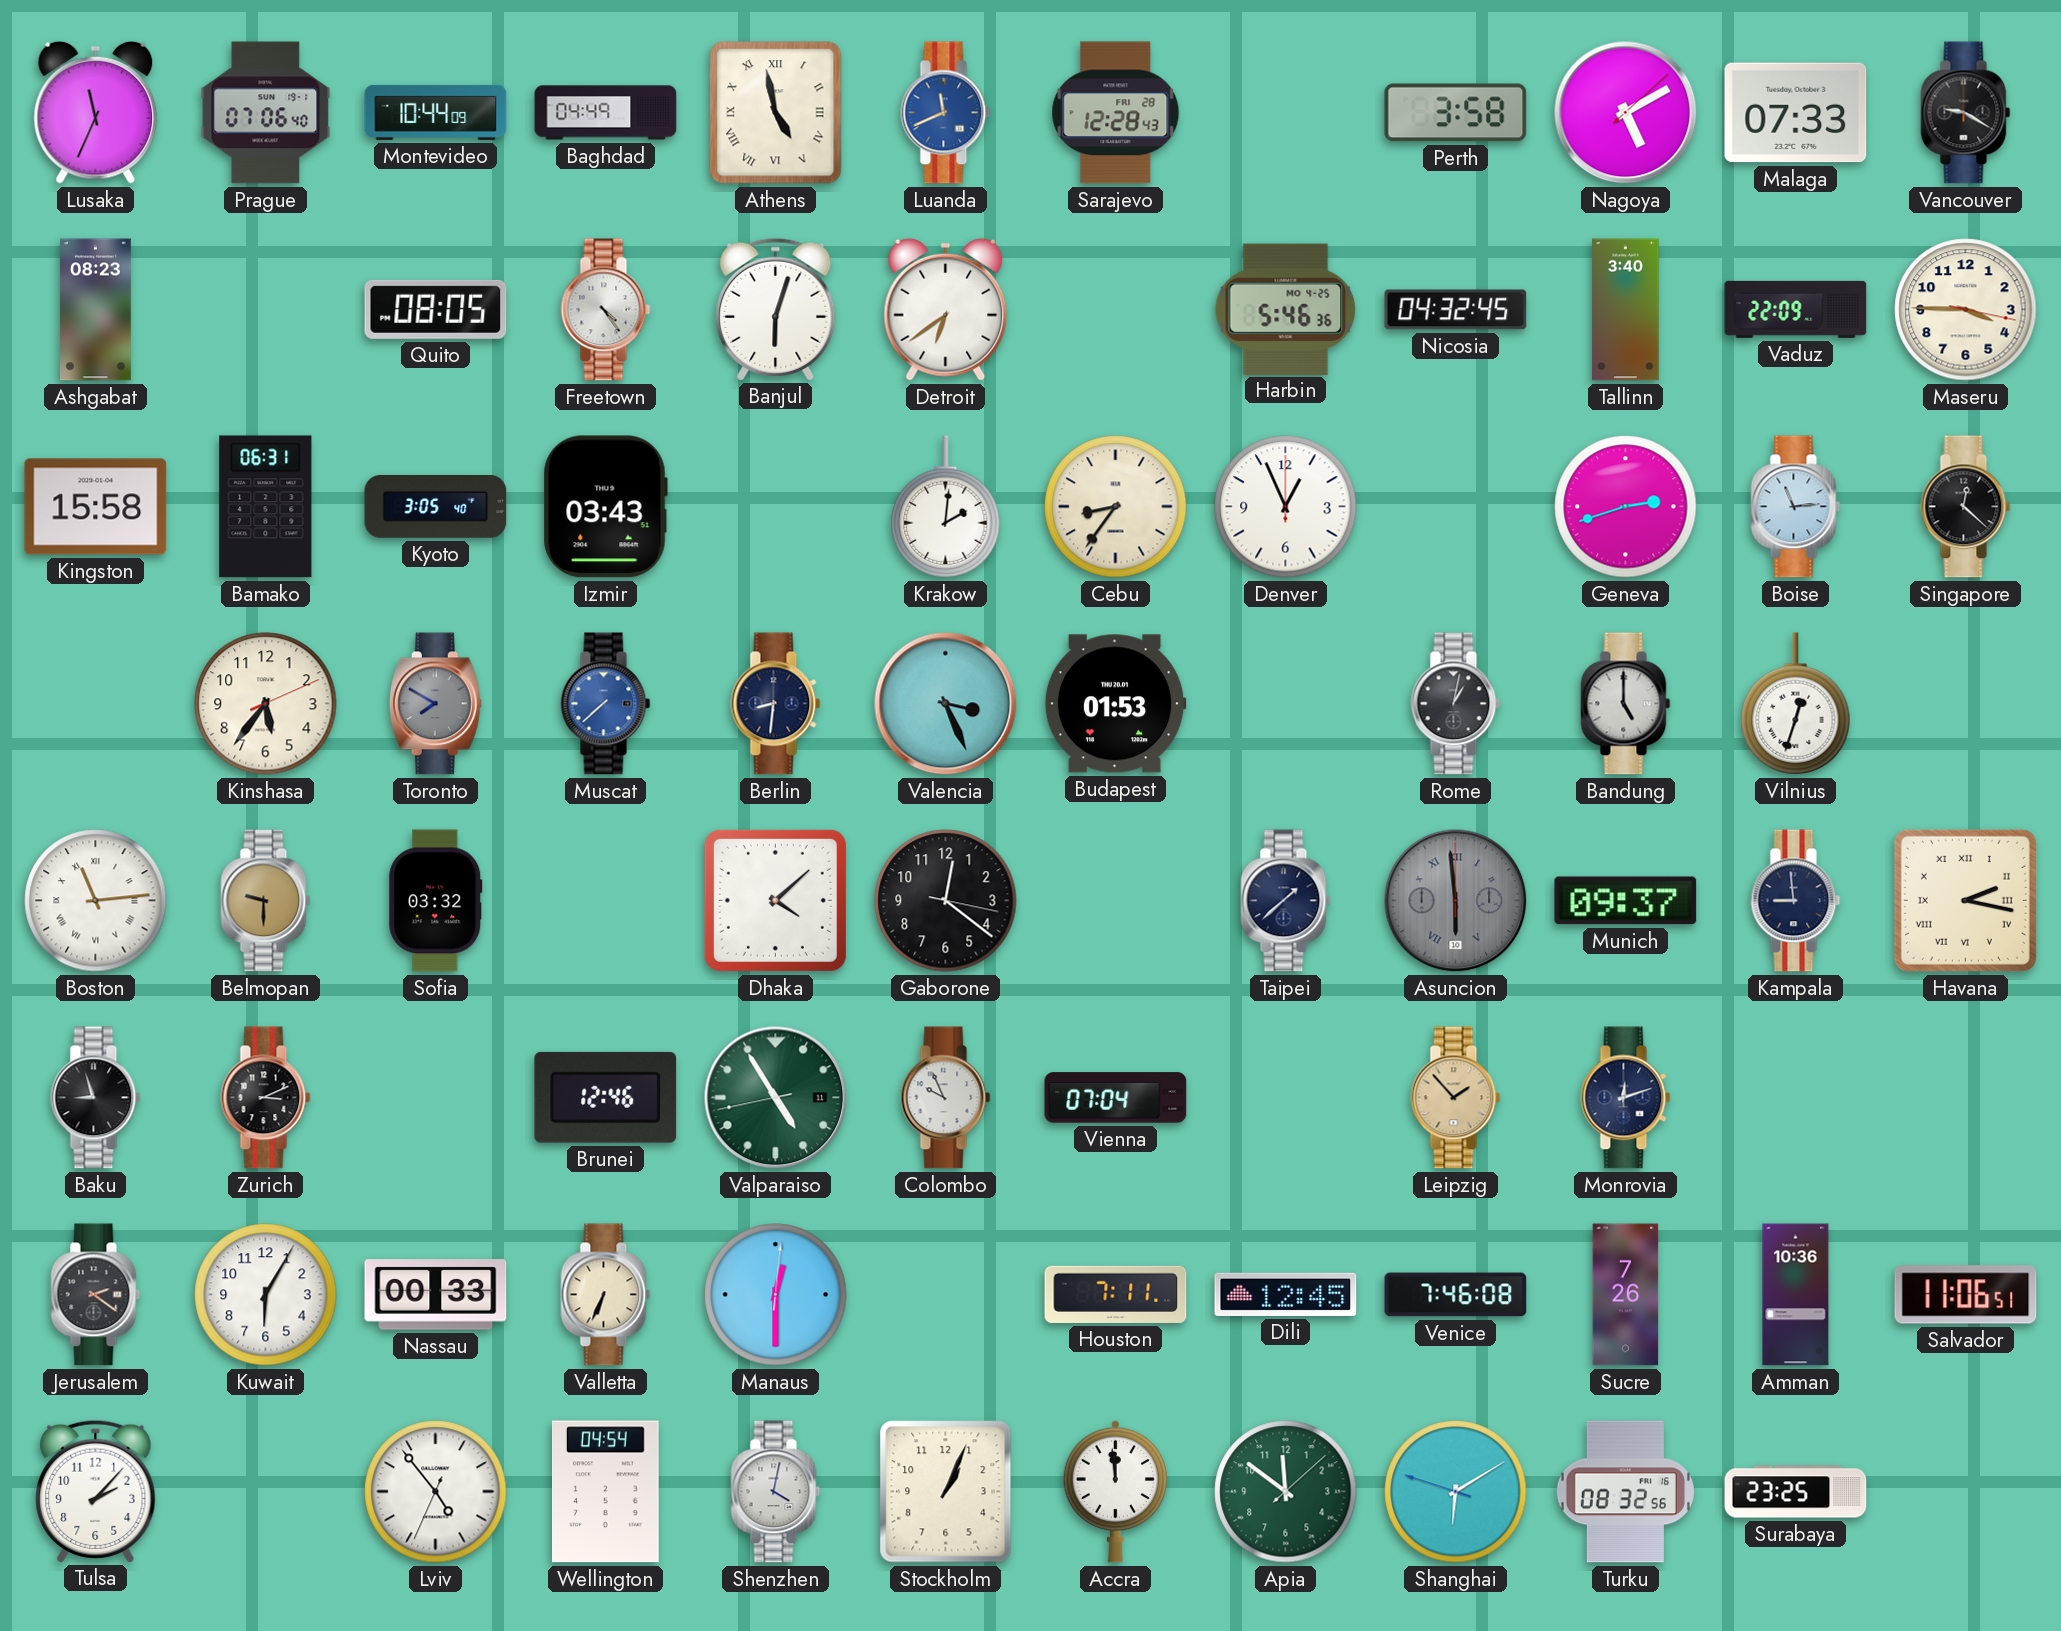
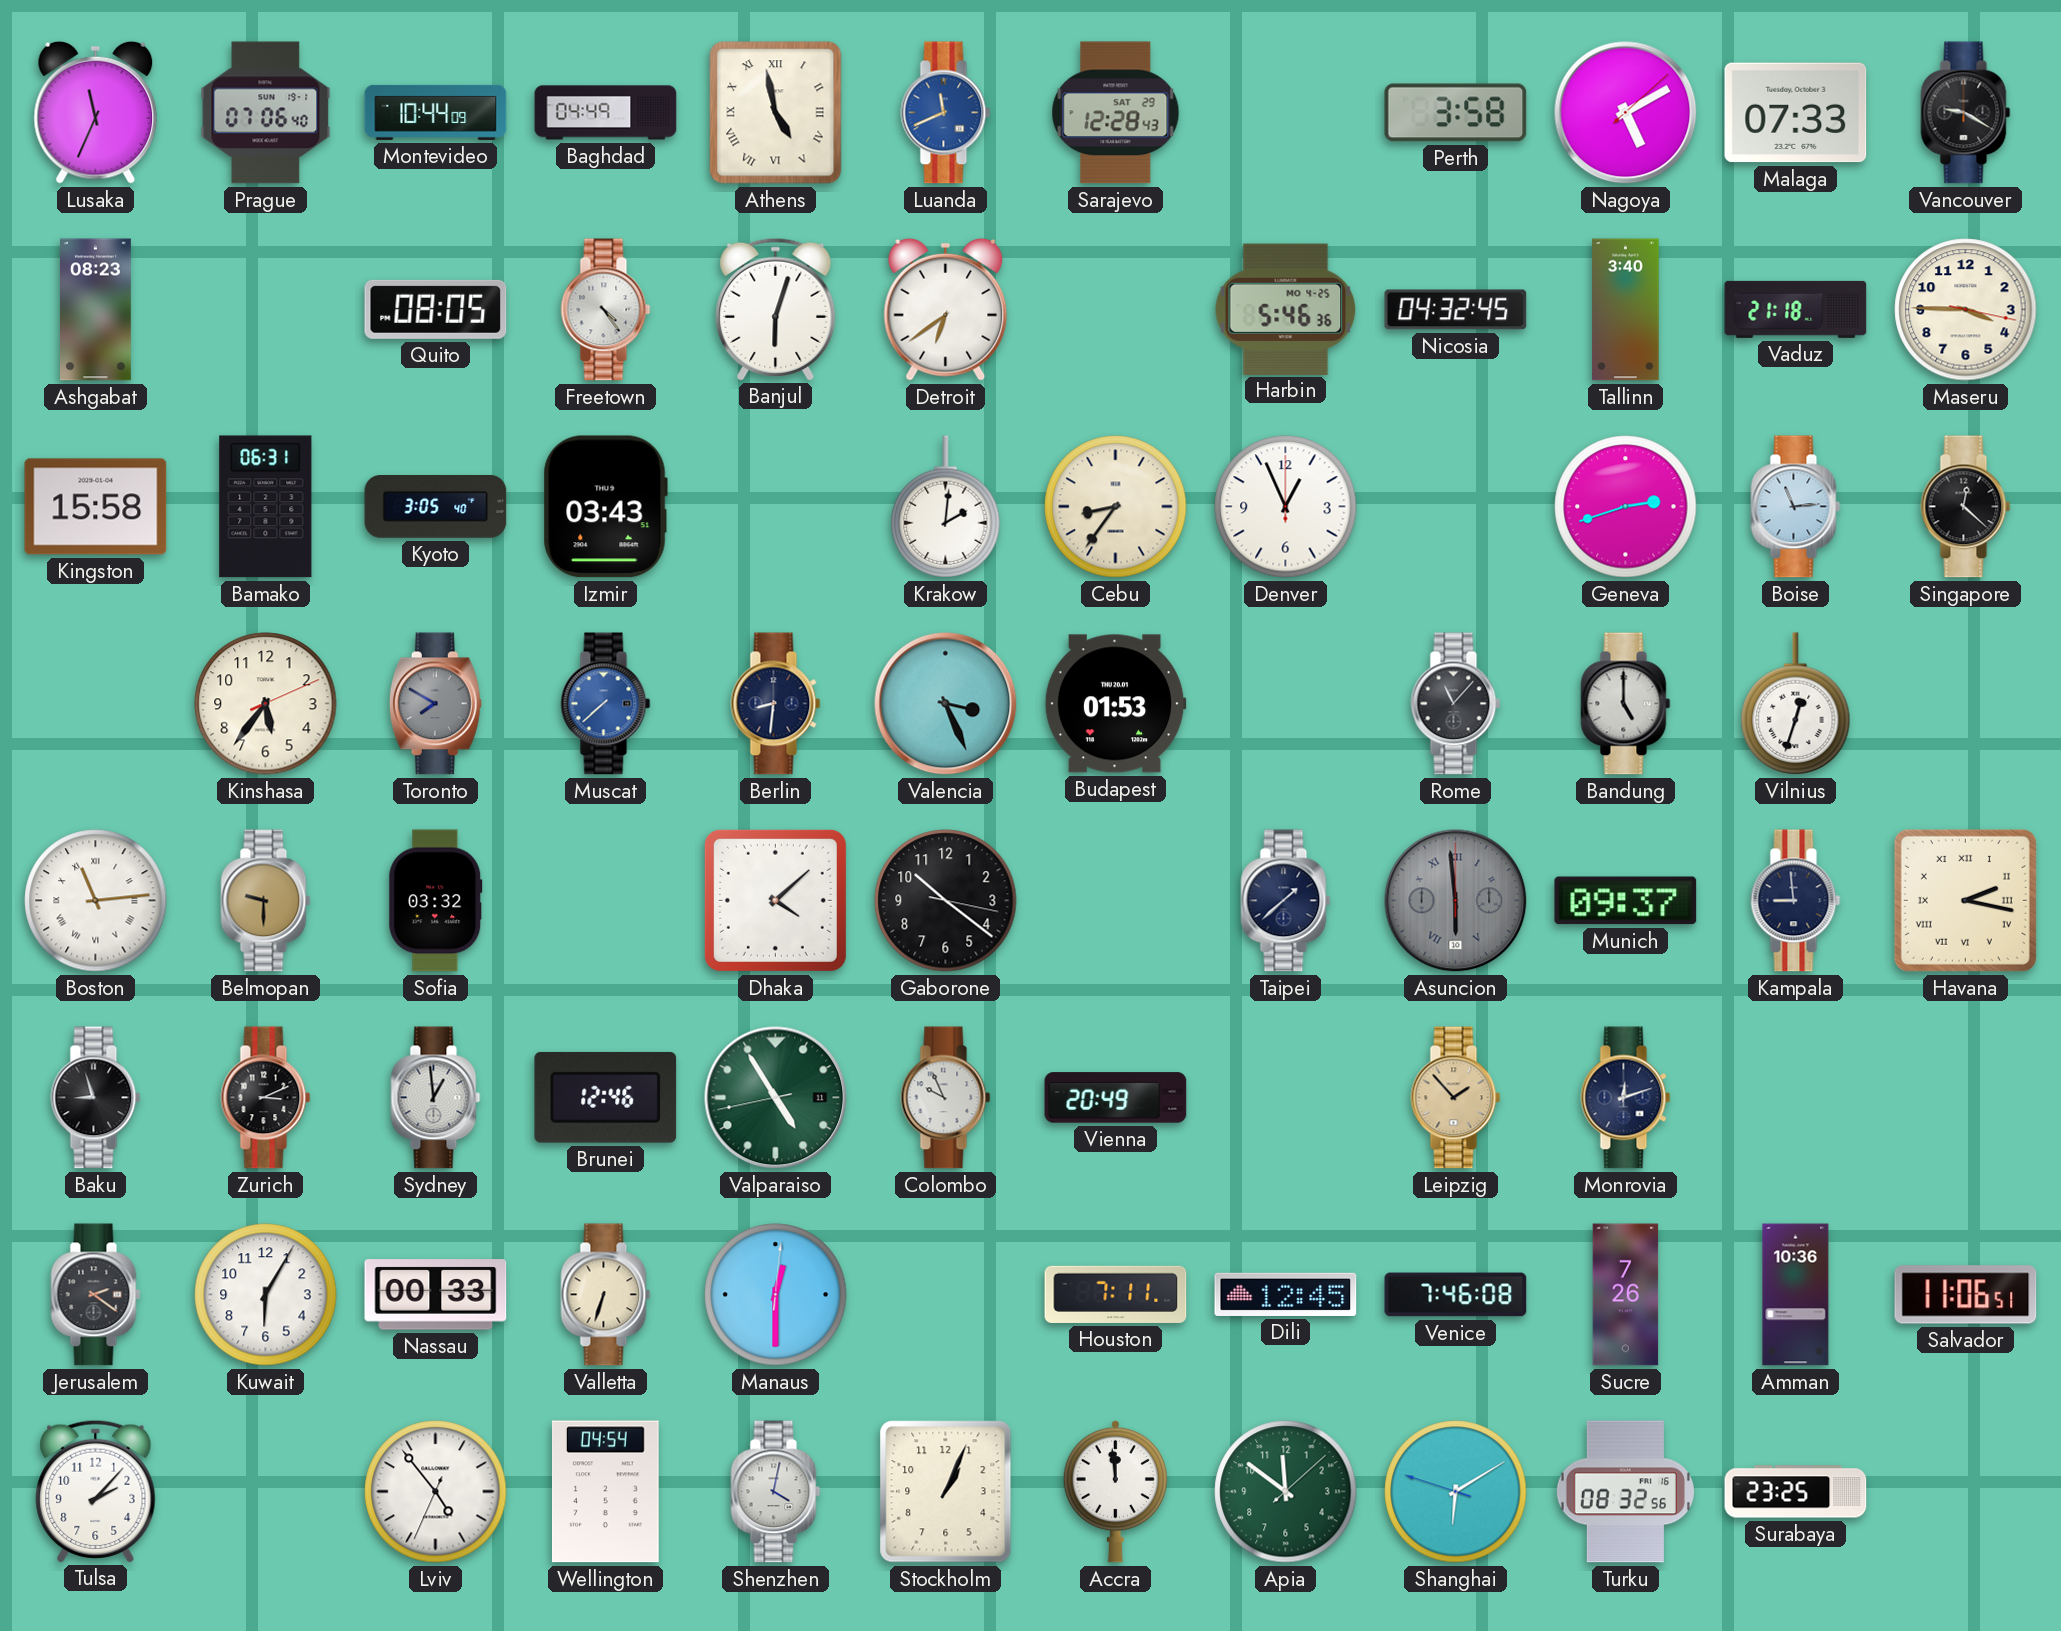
Sarajevo date: FRI 28 -> SAT 29 (1116, 113)
Vaduz: 22:09 -> 21:18 (1796, 309)
Rome: 1:02 -> 11:07 (1456, 704)
Gaborone: 12:21 -> 10:21 (946, 901)
Sydney: none -> 12:59 (436, 1098)
Vienna: 07:04 -> 20:49 (1116, 1098)
Valletta: 6:34 -> 6:33 (606, 1295)
